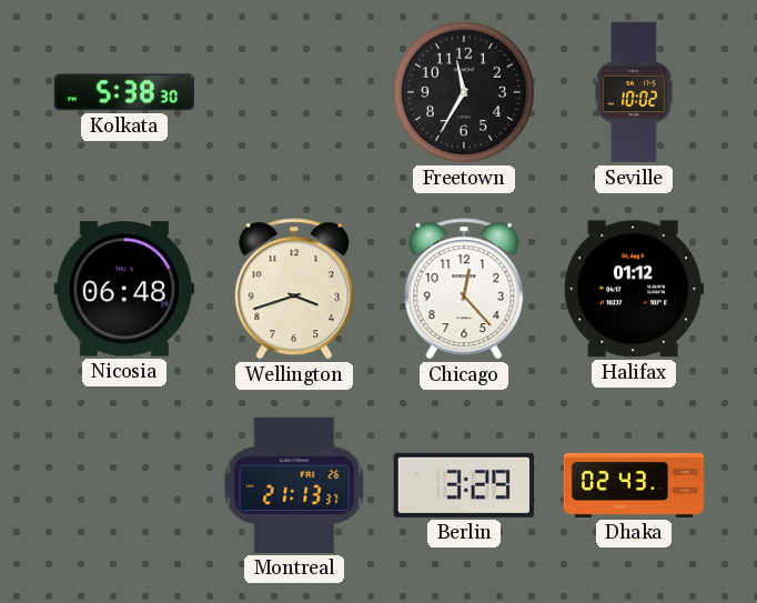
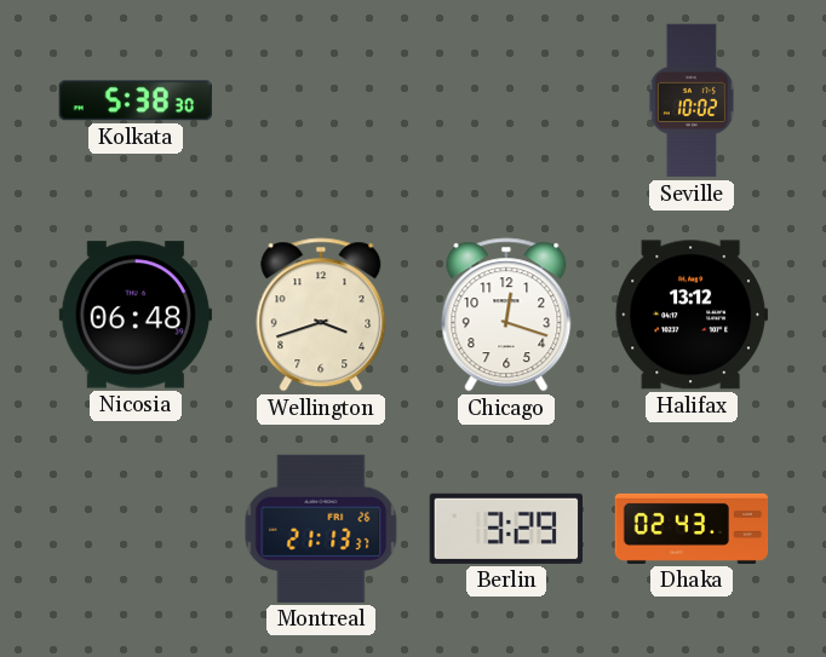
Freetown: 11:35 -> none (464, 92)
Chicago: 12:23 -> 12:18 (506, 315)
Halifax: 01:12 -> 13:12 (690, 315)
